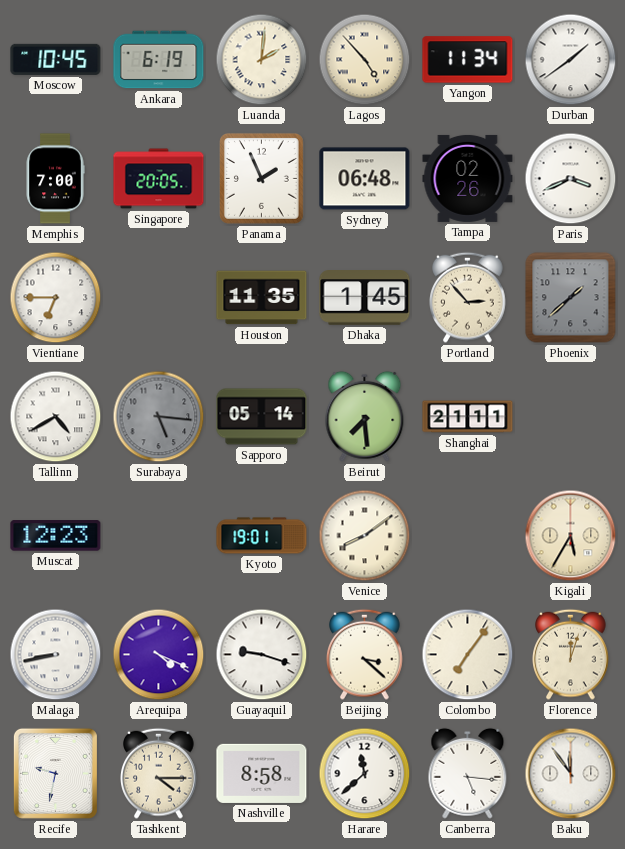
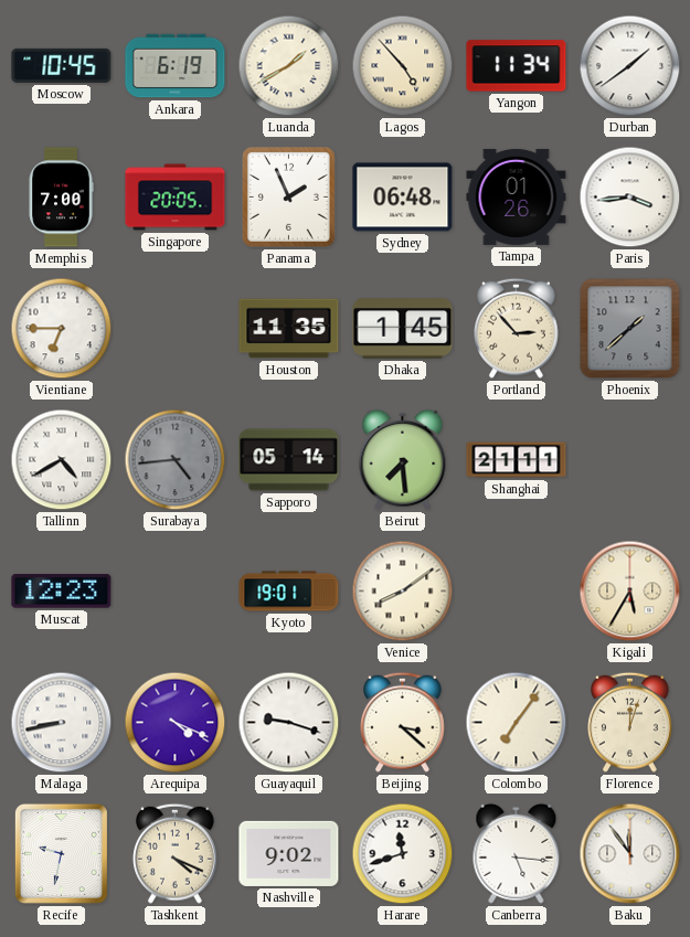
Luanda: 2:01 -> 1:40 (289, 66)
Tampa: 02:26 -> 01:26 (517, 196)
Paris: 3:41 -> 3:44 (630, 198)
Surabaya: 5:16 -> 4:44 (176, 460)
Tashkent: 4:15 -> 4:19 (176, 853)
Nashville: 8:58 -> 9:02 (289, 853)
Harare: 11:38 -> 11:42 (403, 854)
